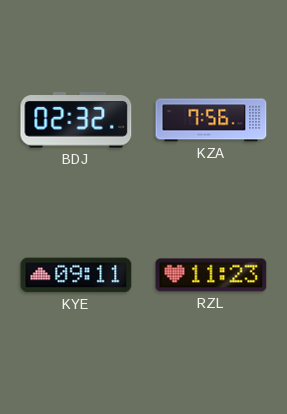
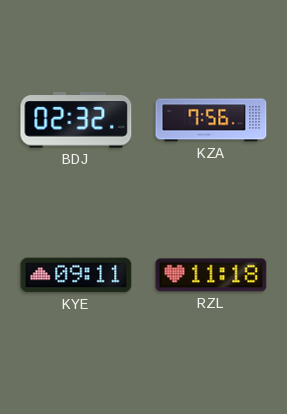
RZL: 11:23 -> 11:18 (211, 275)
